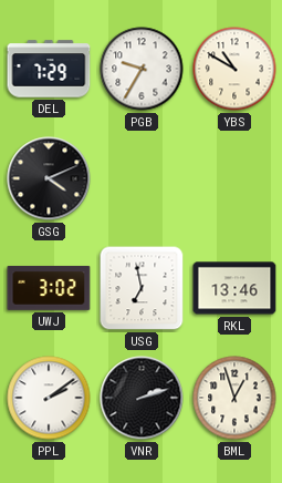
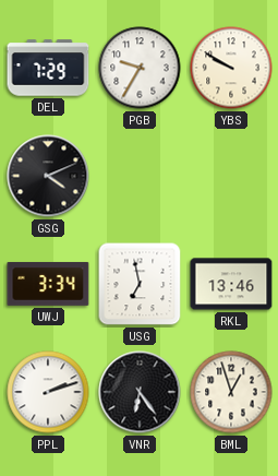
YBS: 10:50 -> 9:50 (231, 68)
UWJ: 3:02 -> 3:34 (48, 284)
PPL: 2:09 -> 2:12 (48, 392)
VNR: 2:12 -> 6:24 (140, 392)
